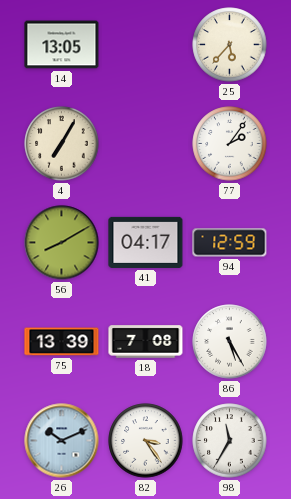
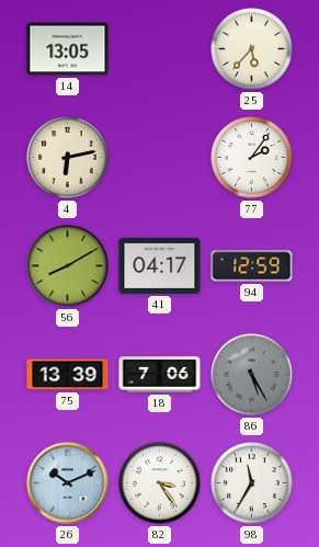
4: 7:05 -> 6:13 (68, 158)
18: 7:08 -> 7:06 (160, 375)
86 dial: white -> grey (252, 375)
